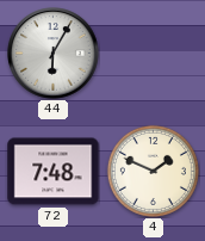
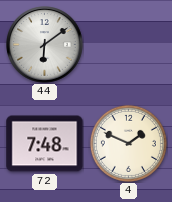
44: 6:05 -> 6:09 (45, 45)
